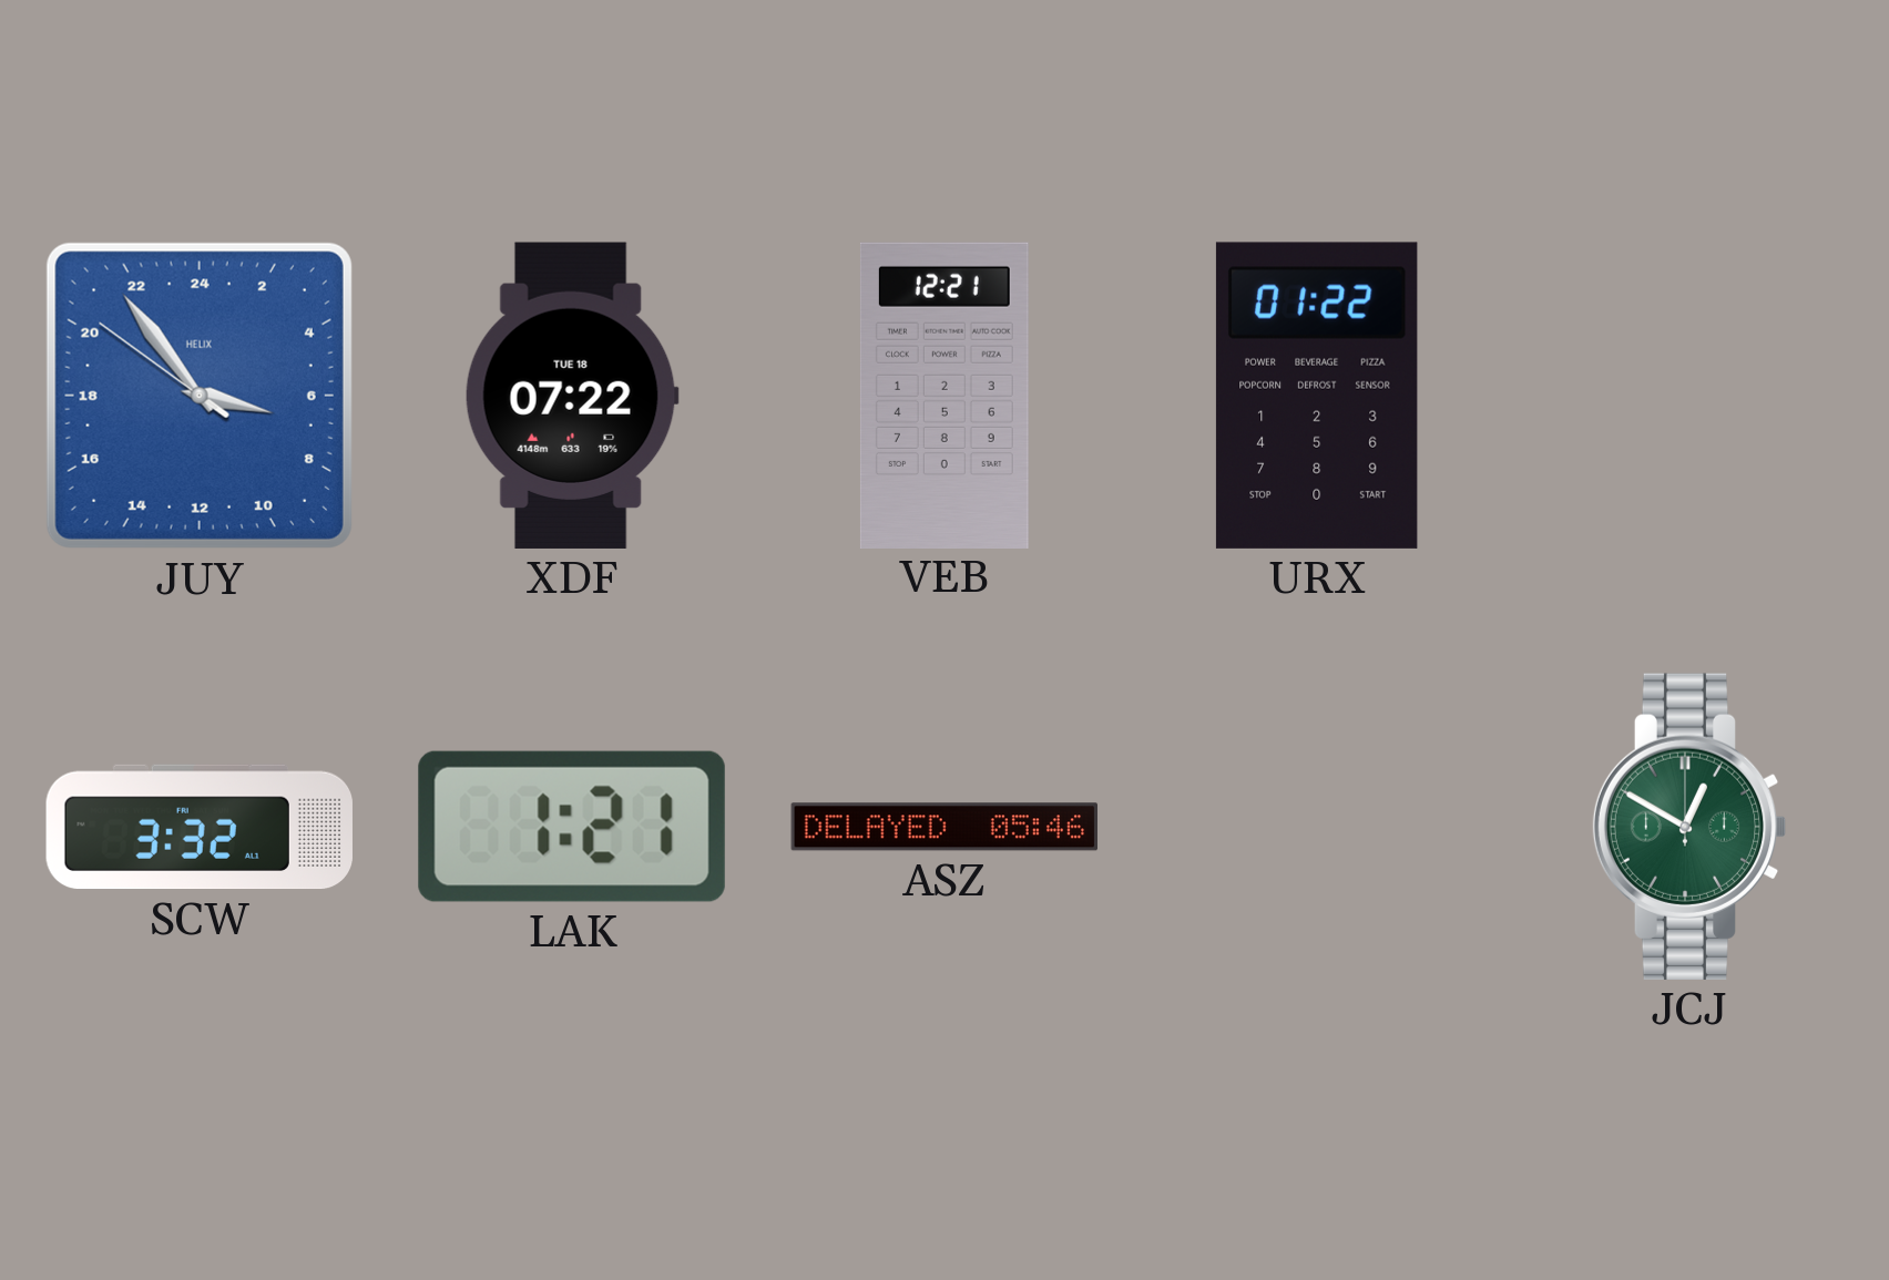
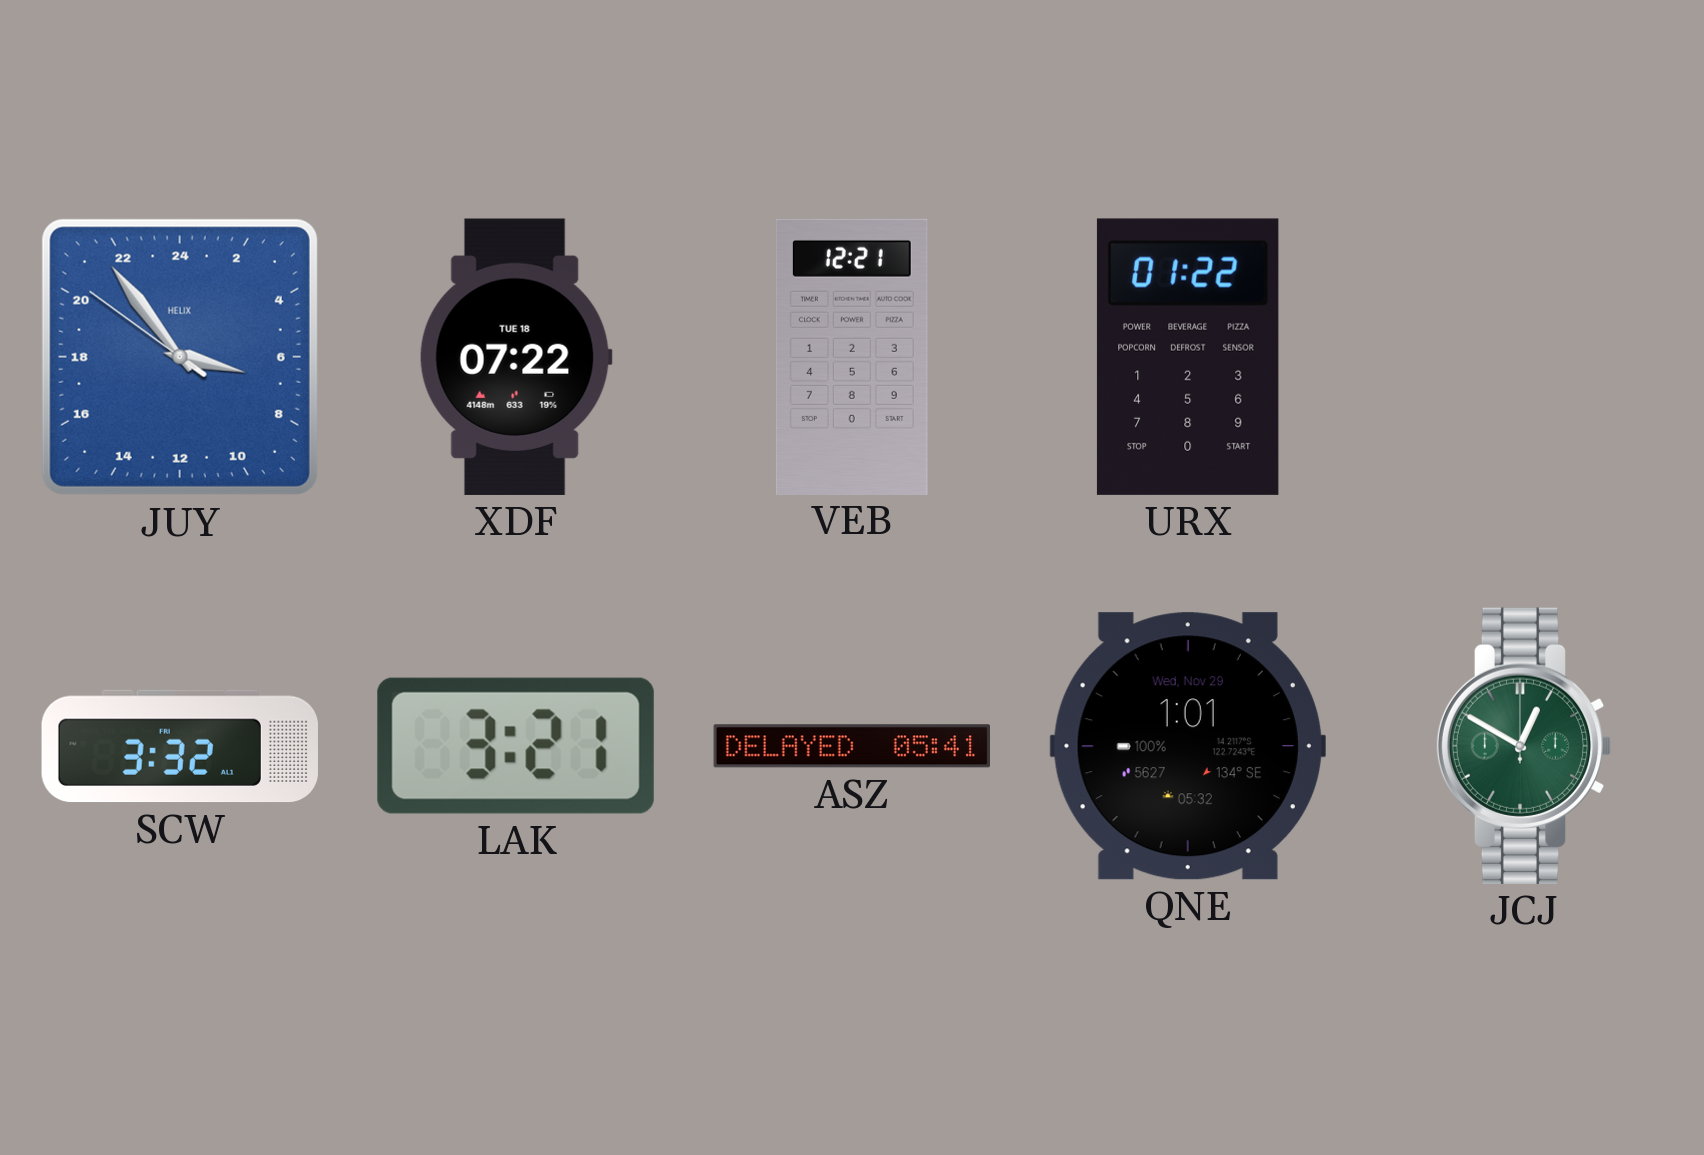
LAK: 1:21 -> 3:21 (516, 746)
ASZ: 05:46 -> 05:41 (851, 746)
QNE: none -> 1:01 (1188, 746)
